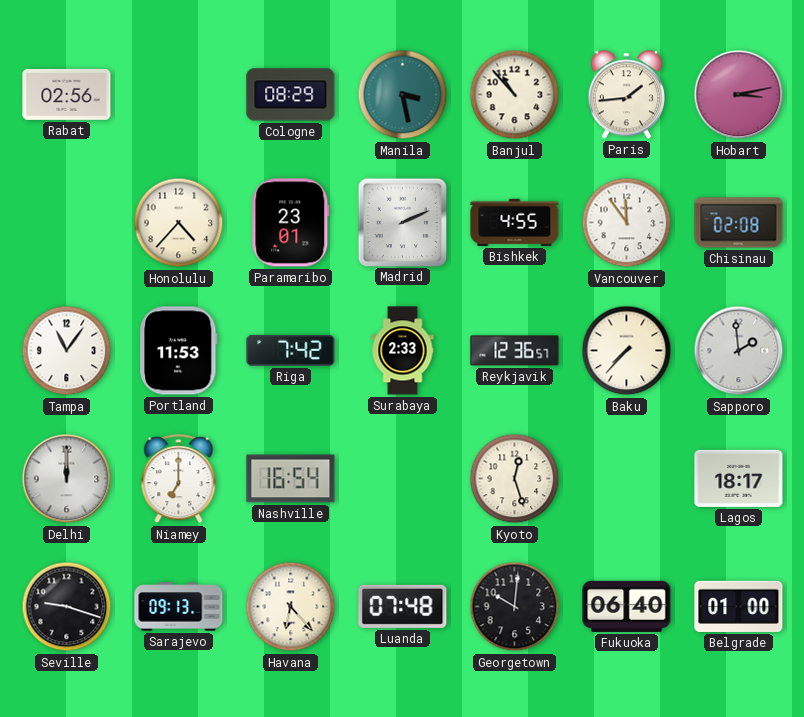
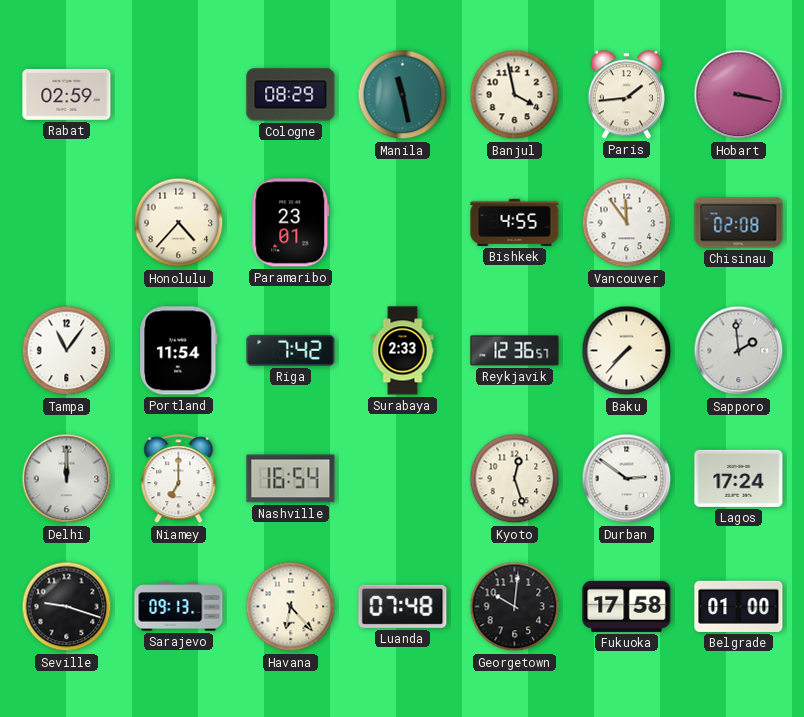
Rabat: 02:56 -> 02:59 (67, 94)
Manila: 3:28 -> 11:28 (403, 95)
Banjul: 10:53 -> 3:58 (515, 95)
Hobart: 3:13 -> 3:17 (739, 95)
Madrid: 2:11 -> none (402, 222)
Portland: 11:53 -> 11:54 (179, 351)
Durban: none -> 2:51 (627, 479)
Lagos: 18:17 -> 17:24 (739, 478)
Fukuoka: 06:40 -> 17:58 (627, 606)
